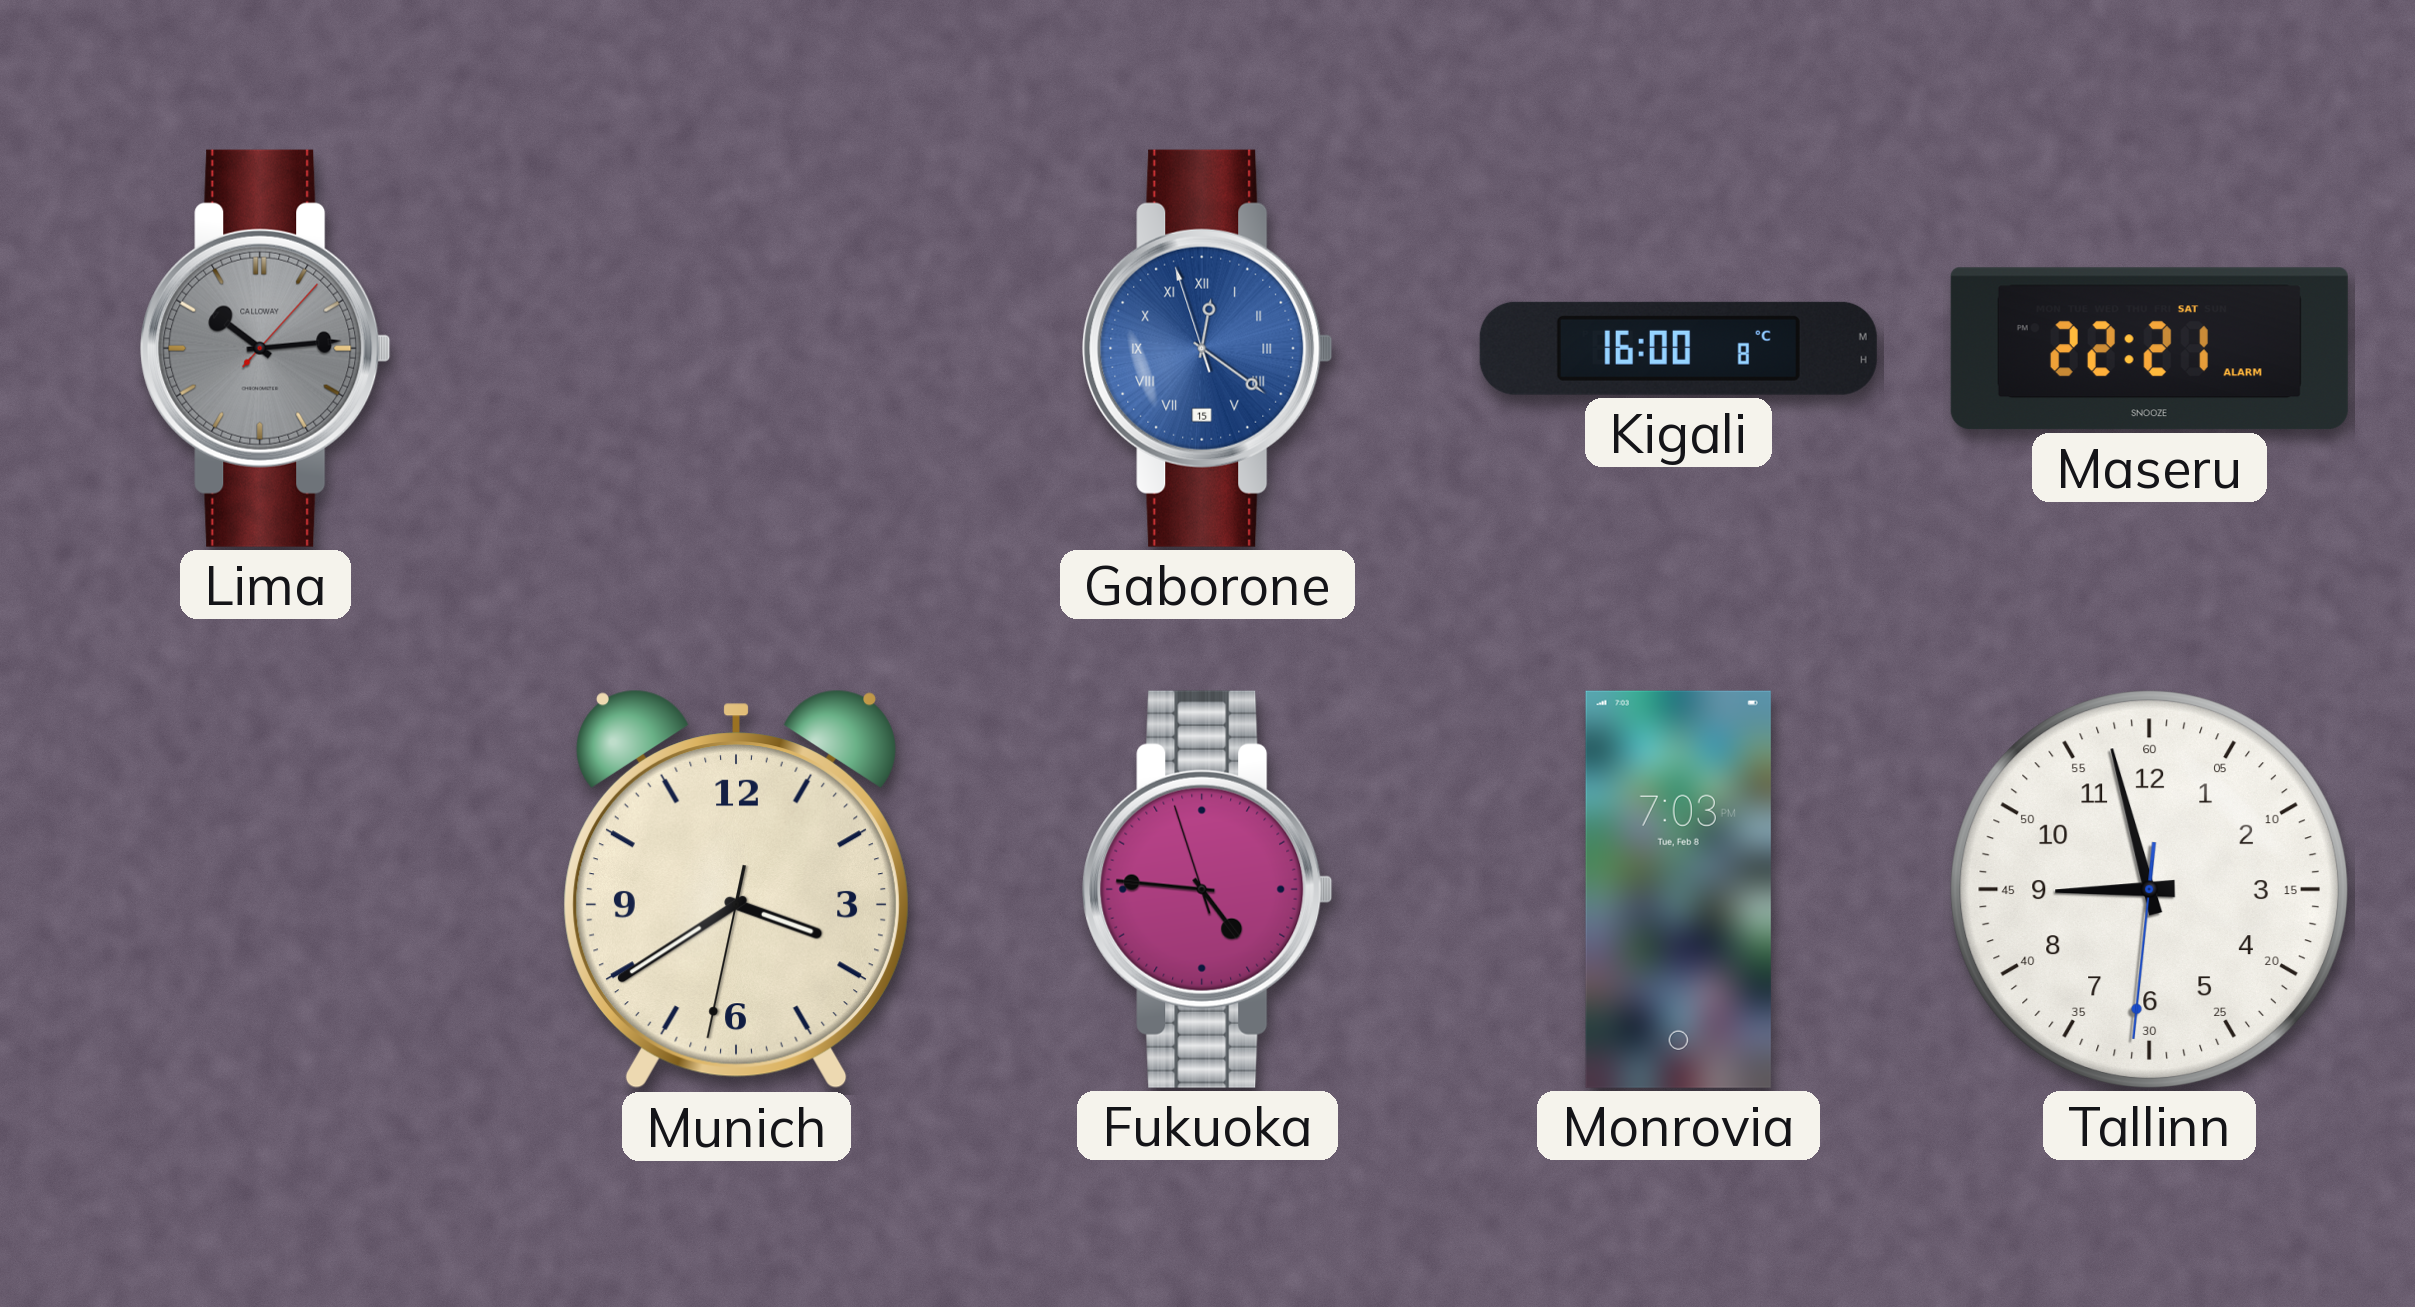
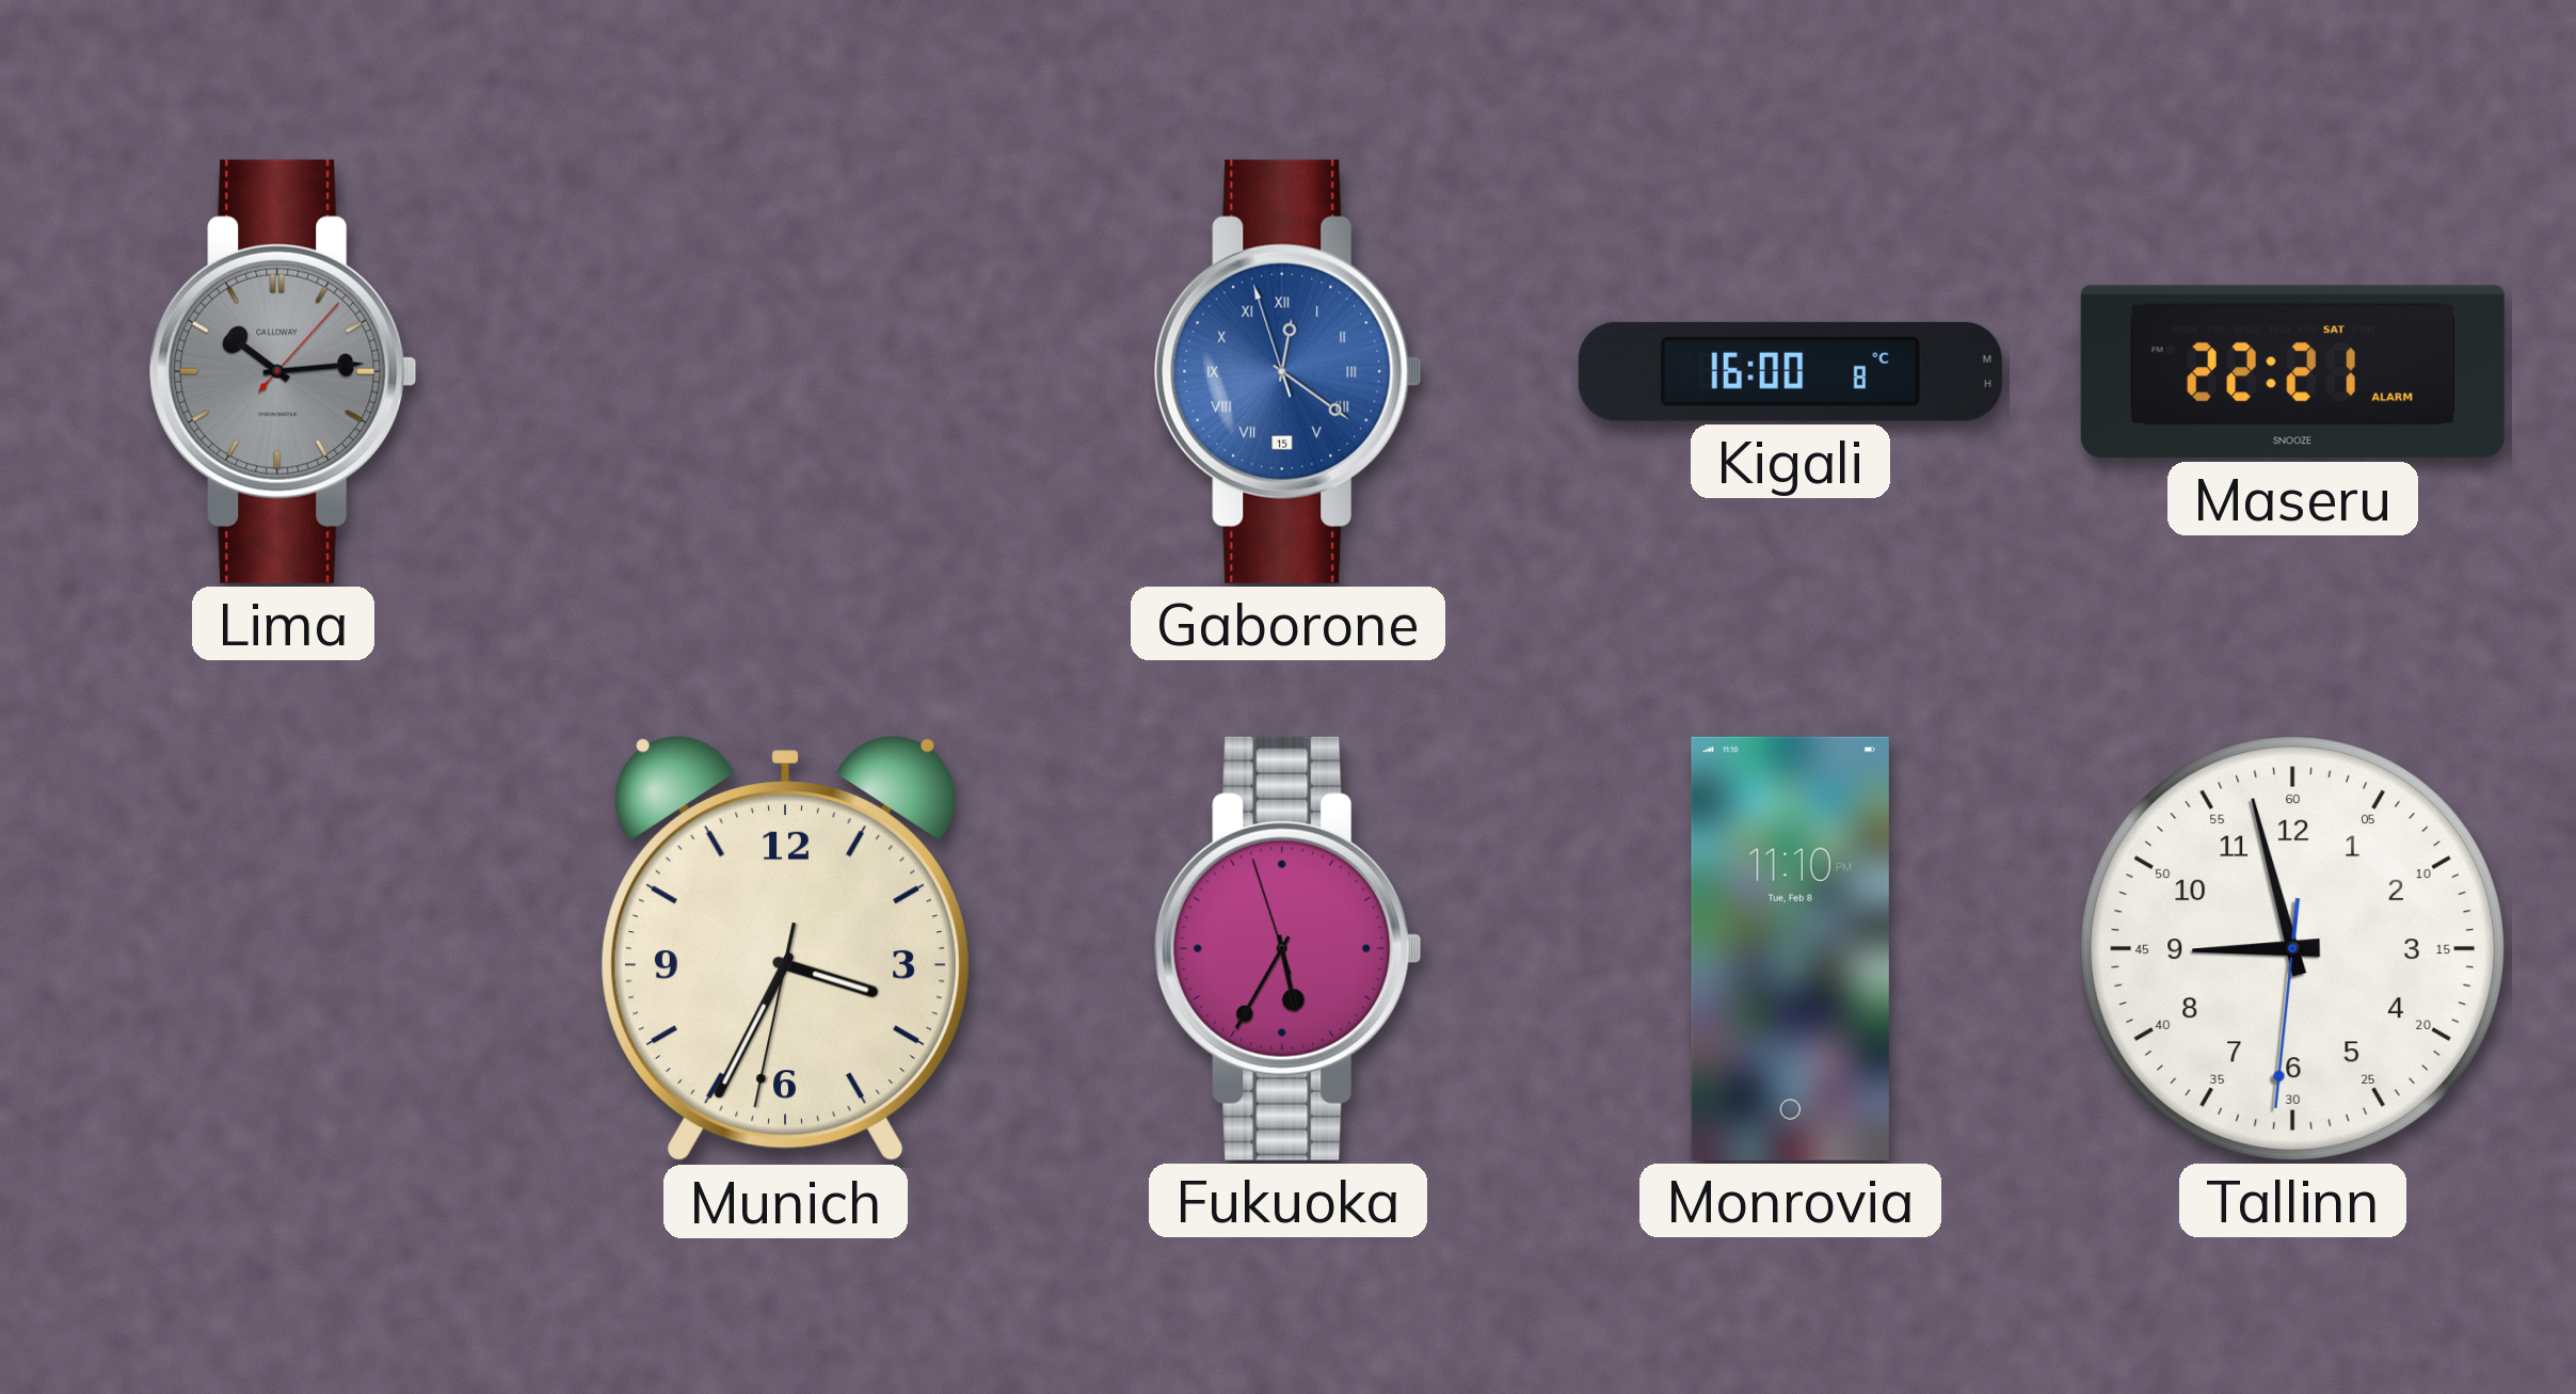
Munich: 3:39 -> 3:34 (785, 949)
Fukuoka: 4:45 -> 5:34 (1289, 948)
Monrovia: 7:03 -> 11:10 (1790, 948)
